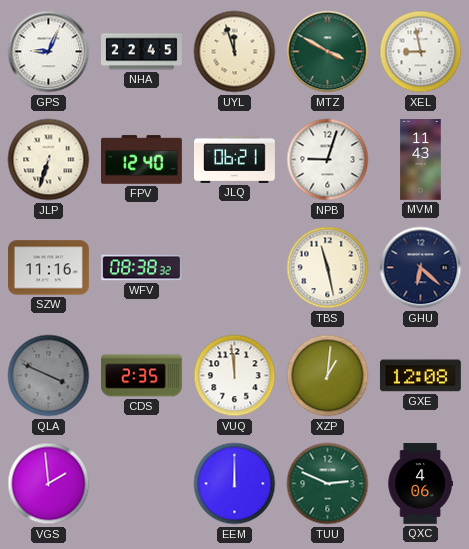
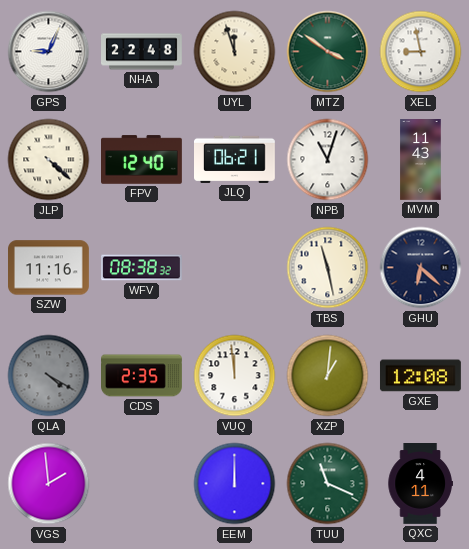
NHA: 22:45 -> 22:48 (142, 52)
MTZ: 3:50 -> 3:51 (328, 52)
JLP: 6:33 -> 4:22 (49, 160)
NPB: 9:03 -> 11:03 (328, 160)
QLA: 3:49 -> 4:20 (49, 376)
TUU: 2:49 -> 11:19 (328, 484)
QXC: 4:06 -> 4:11 (420, 484)
